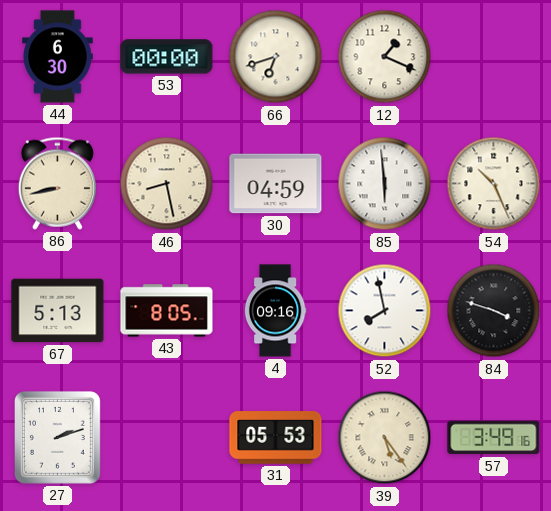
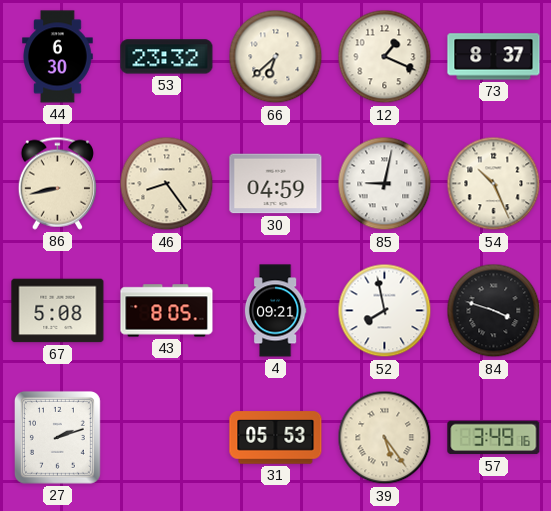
53: 00:00 -> 23:32 (167, 57)
66: 6:42 -> 6:38 (276, 57)
73: none -> 8:37 (494, 57)
46: 8:28 -> 8:24 (167, 184)
85: 5:59 -> 9:02 (385, 184)
67: 5:13 -> 5:08 (58, 311)
4: 09:16 -> 09:21 (275, 311)
